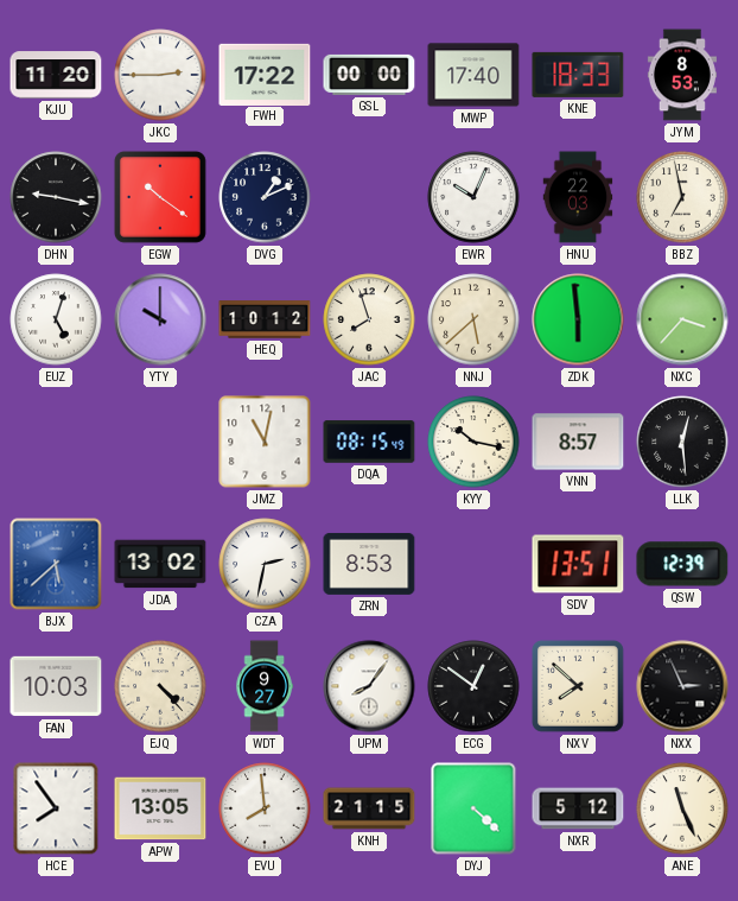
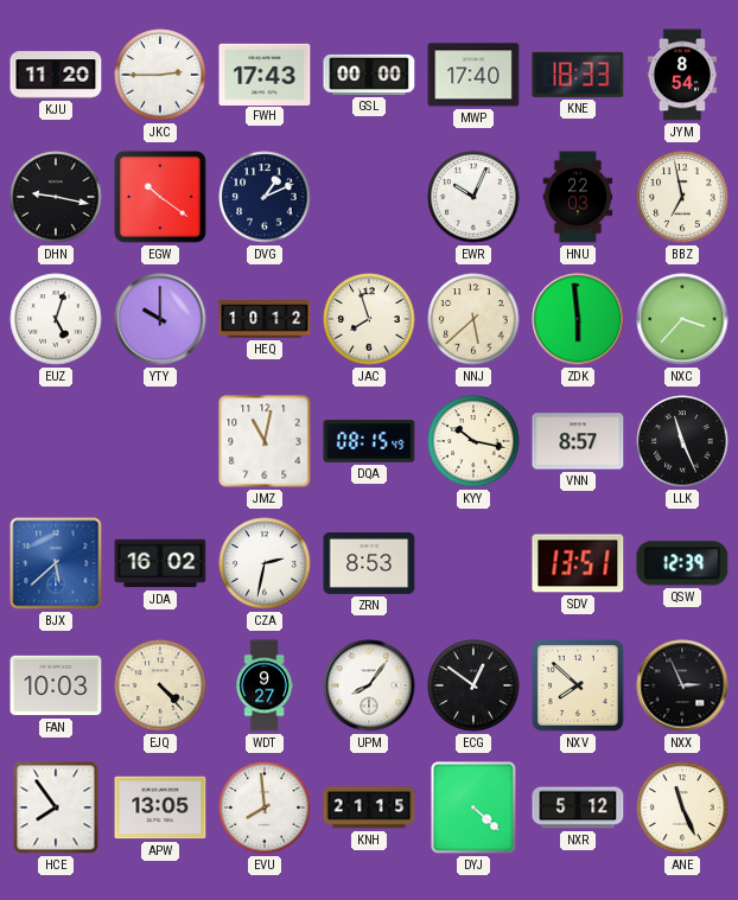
FWH: 17:22 -> 17:43 (265, 74)
JYM: 8:53 -> 8:54 (682, 75)
LLK: 12:29 -> 11:26 (682, 441)
JDA: 13:02 -> 16:02 (160, 563)
